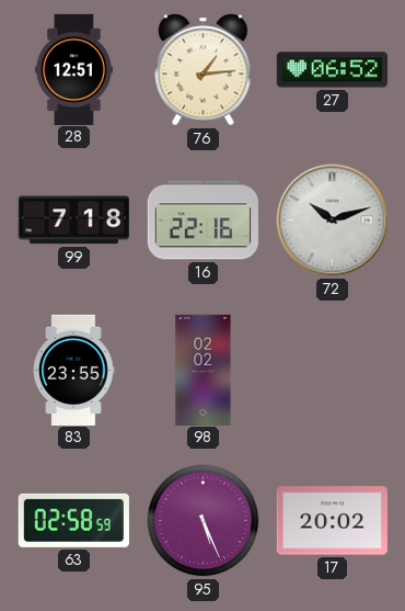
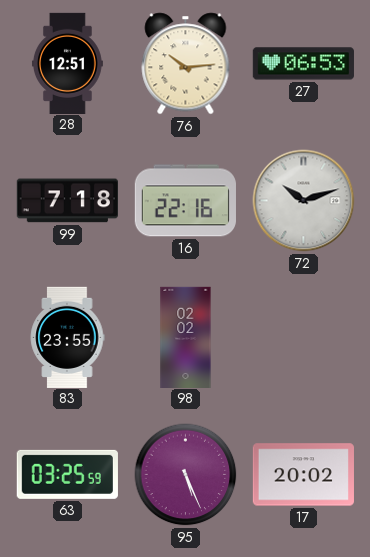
76: 1:14 -> 10:14 (186, 64)
27: 06:52 -> 06:53 (303, 64)
63: 02:58 -> 03:25 (67, 474)
